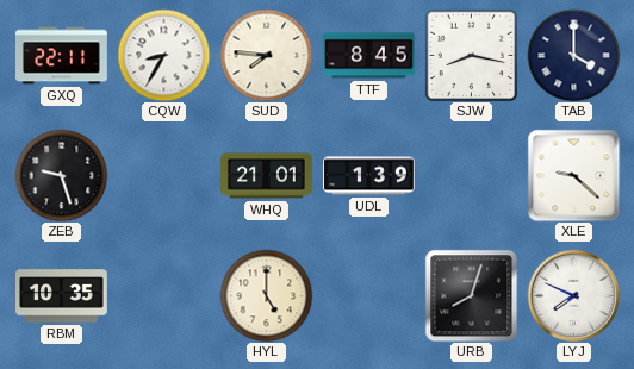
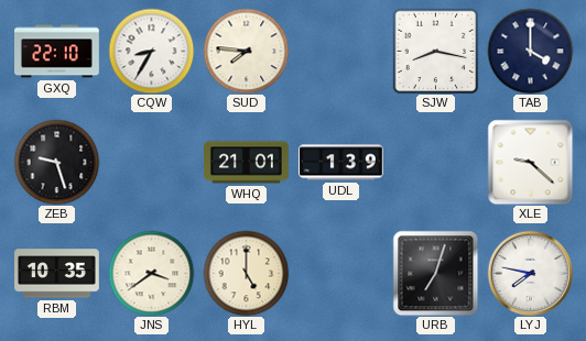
GXQ: 22:11 -> 22:10 (57, 52)
TTF: 8:45 -> none (369, 56)
JNS: none -> 3:39 (151, 273)
URB: 8:03 -> 7:03 (435, 273)
LYJ: 7:49 -> 7:47 (530, 273)
